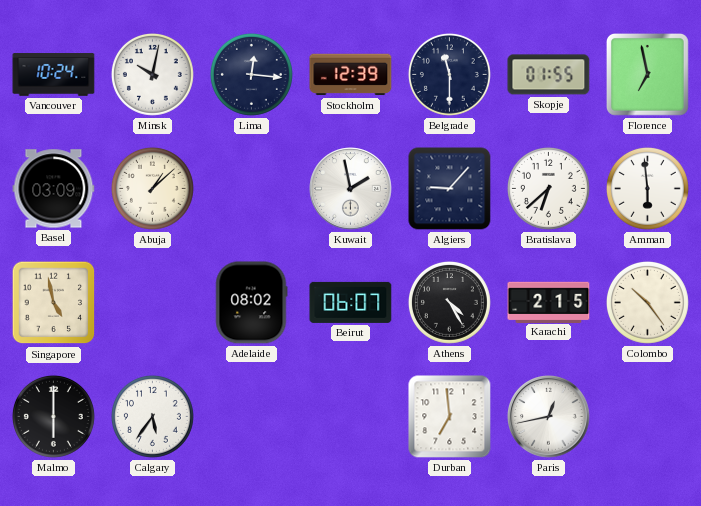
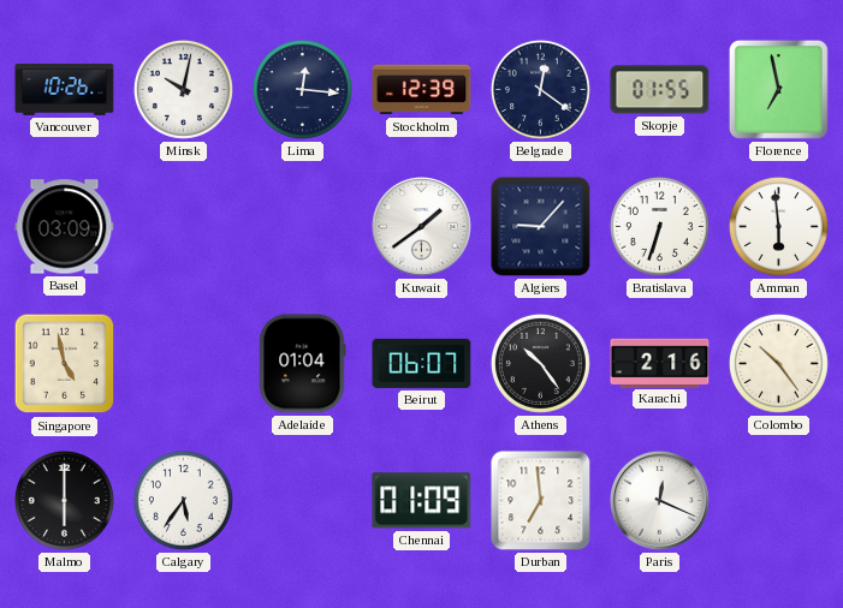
Vancouver: 10:24 -> 10:26 (65, 90)
Belgrade: 11:30 -> 12:21 (540, 89)
Abuja: 1:08 -> none (152, 188)
Kuwait: 1:58 -> 1:39 (422, 227)
Bratislava: 6:38 -> 6:33 (659, 226)
Adelaide: 08:02 -> 01:04 (302, 364)
Athens: 4:25 -> 10:24 (540, 363)
Karachi: 2:15 -> 2:16 (660, 363)
Chennai: none -> 01:09 (422, 501)
Paris: 12:43 -> 12:19 (660, 501)
